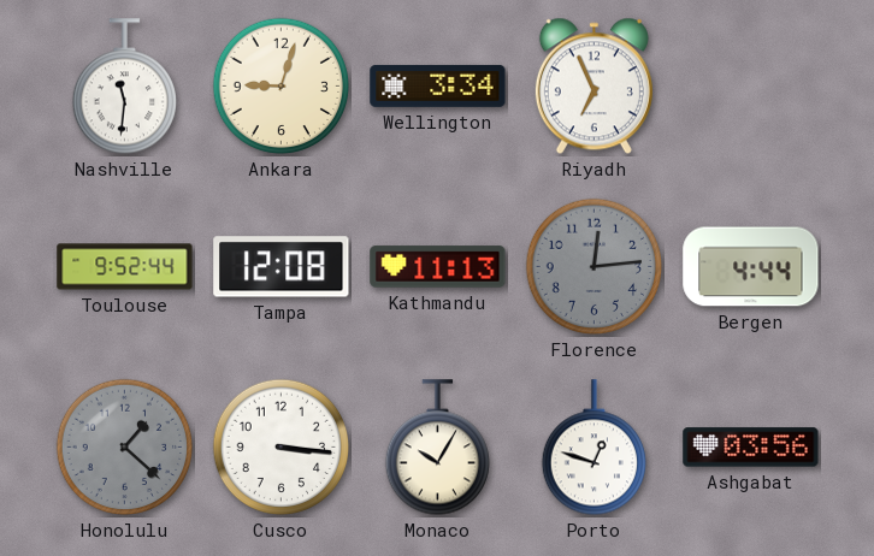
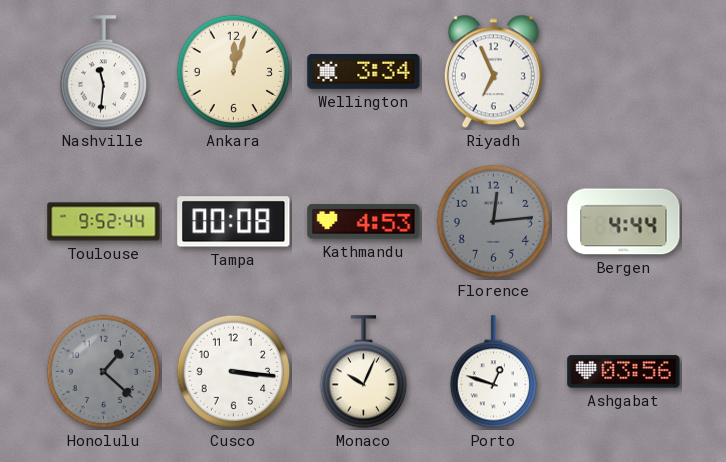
Ankara: 9:03 -> 12:03 (234, 72)
Tampa: 12:08 -> 00:08 (234, 222)
Kathmandu: 11:13 -> 4:53 (364, 222)
Monaco: 10:05 -> 10:04 (363, 372)
